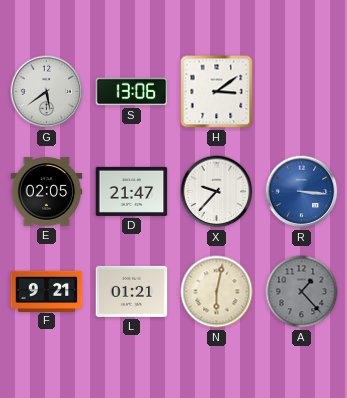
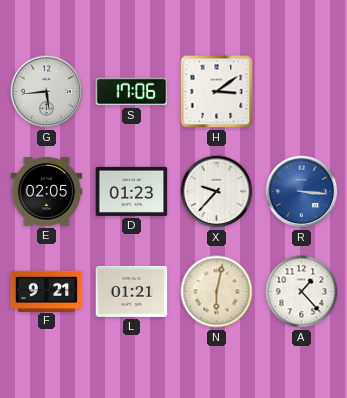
G: 5:39 -> 5:44 (47, 92)
S: 13:06 -> 17:06 (132, 92)
D: 21:47 -> 01:23 (132, 191)
A dial: grey -> white (302, 292)
